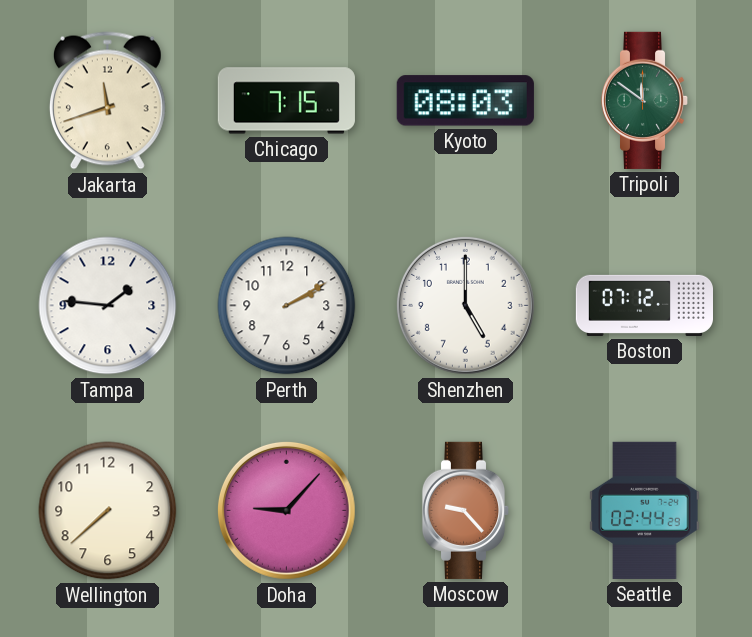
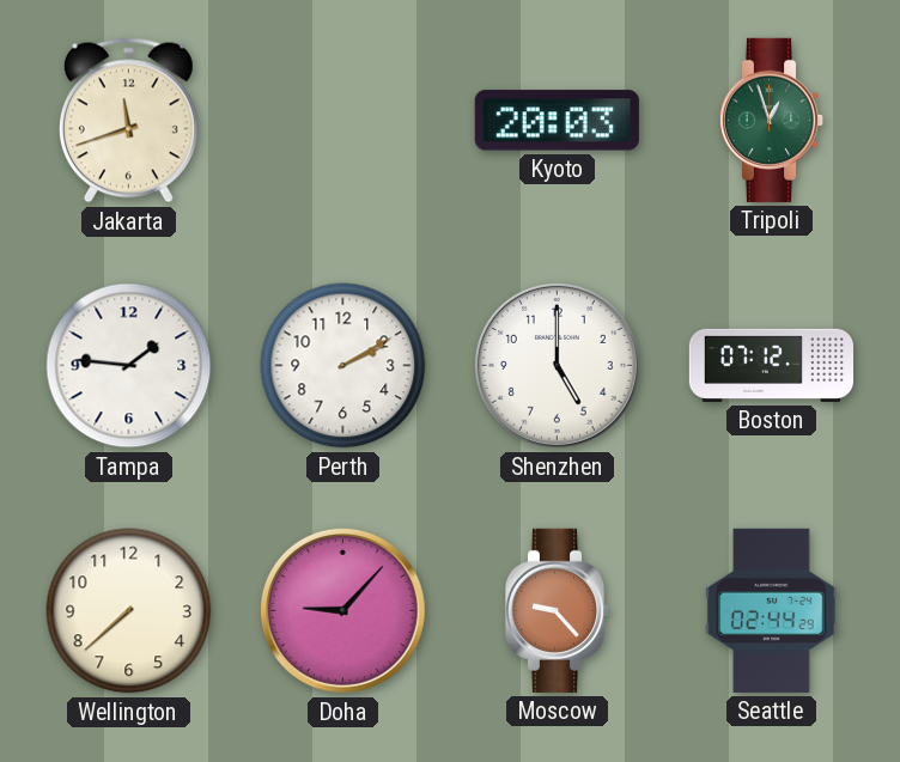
Chicago: 7:15 -> none (286, 101)
Kyoto: 08:03 -> 20:03 (557, 121)
Tripoli: 11:51 -> 12:57 (772, 120)
